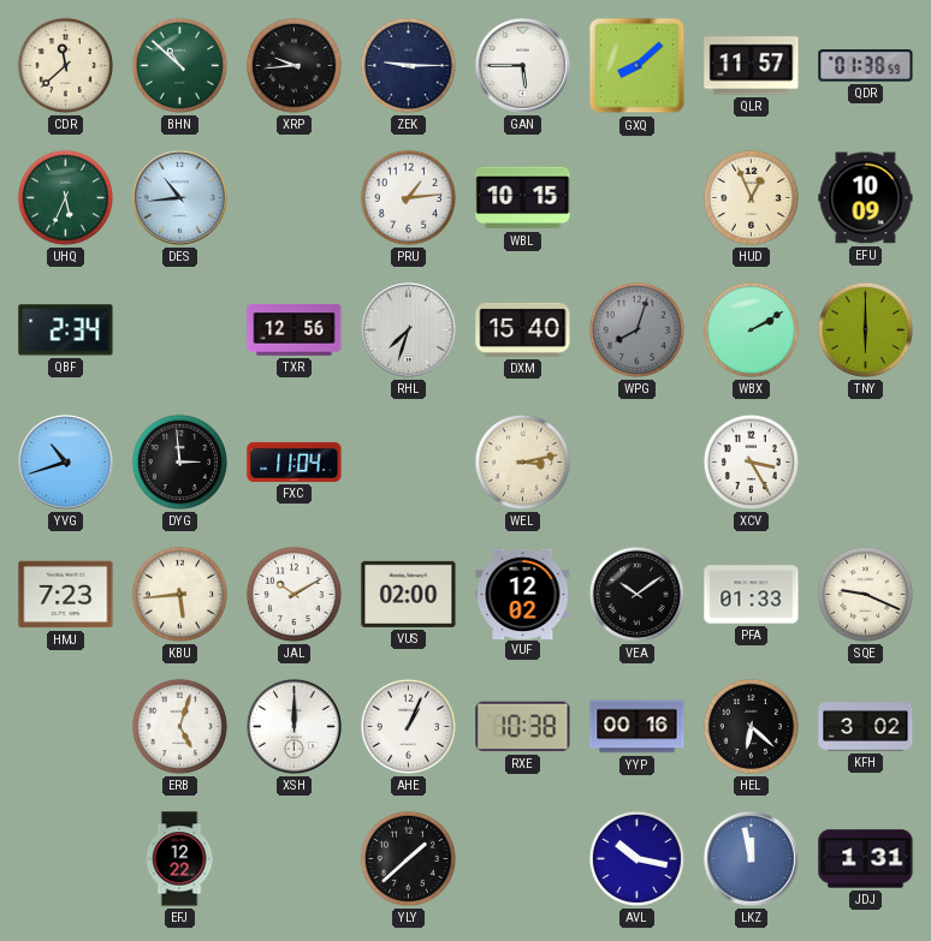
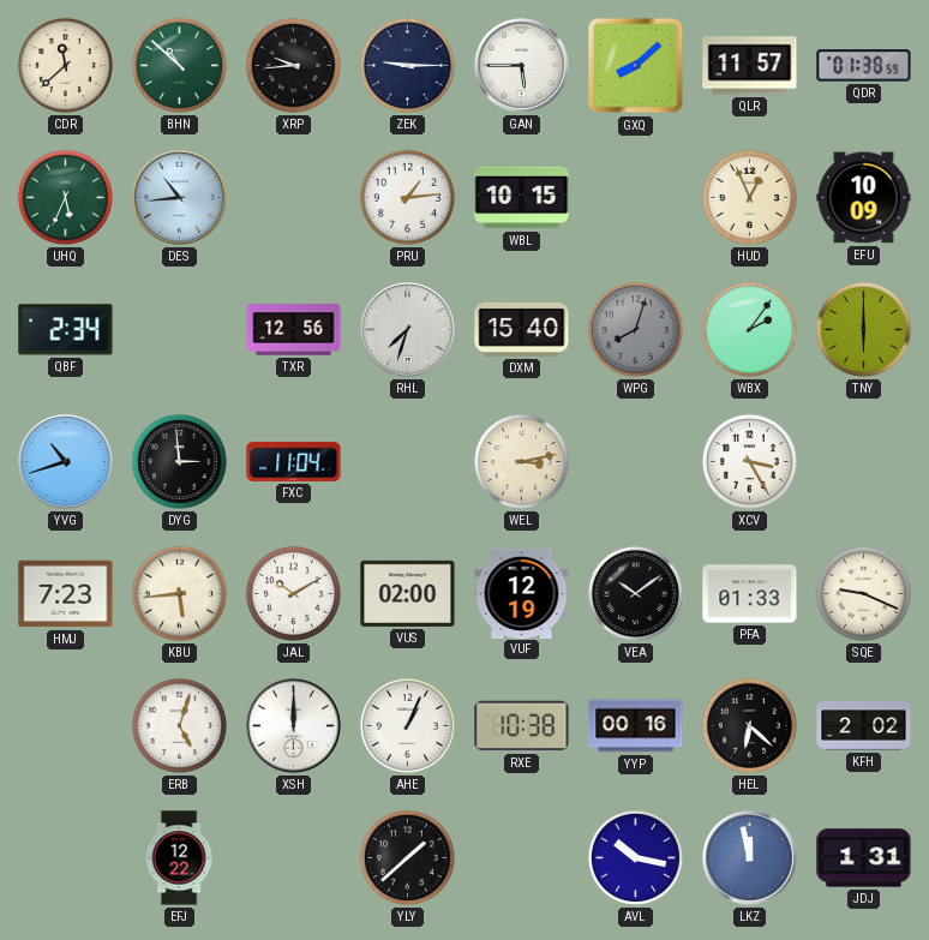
WBX: 2:10 -> 2:06 (749, 329)
VUF: 12:02 -> 12:19 (522, 593)
KFH: 3:02 -> 2:02 (864, 726)
